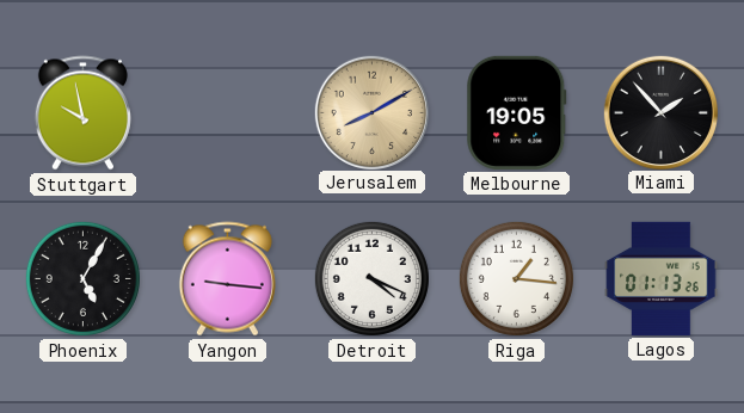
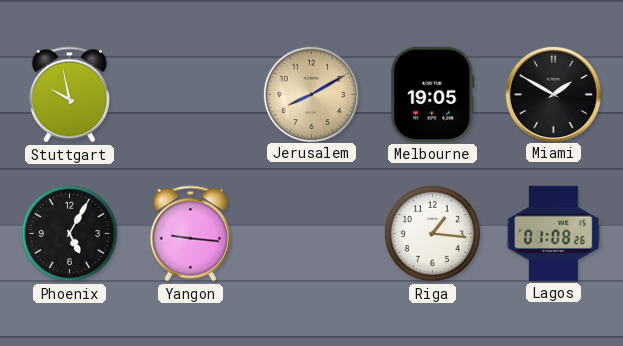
Miami: 1:53 -> 1:50 (553, 94)
Detroit: 4:19 -> none (371, 278)
Lagos: 01:13 -> 01:08 (554, 233)
